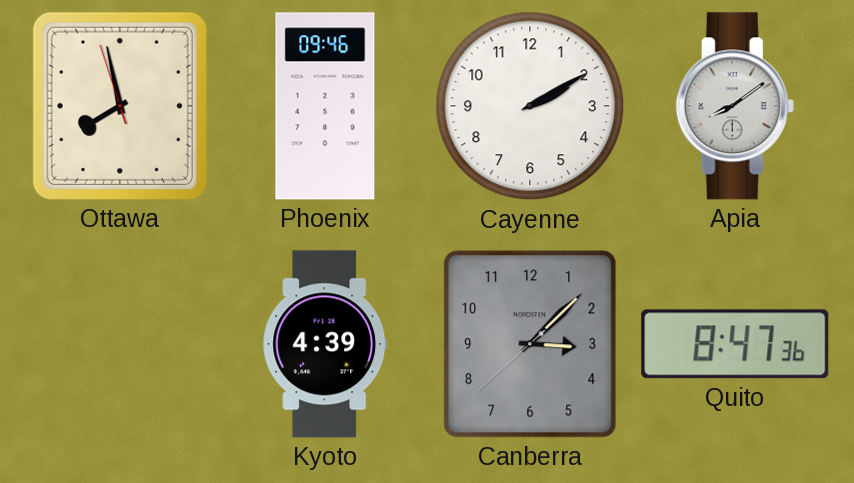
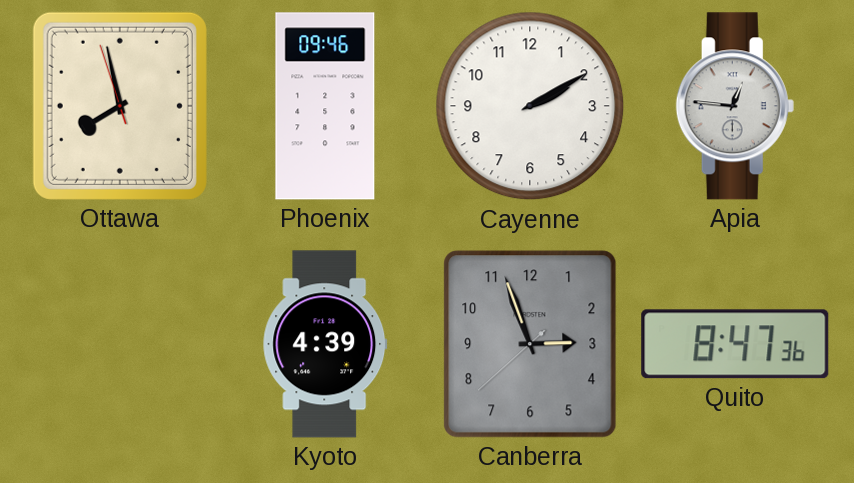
Apia: 8:09 -> 12:46 (735, 106)
Canberra: 3:07 -> 2:56 (530, 344)
